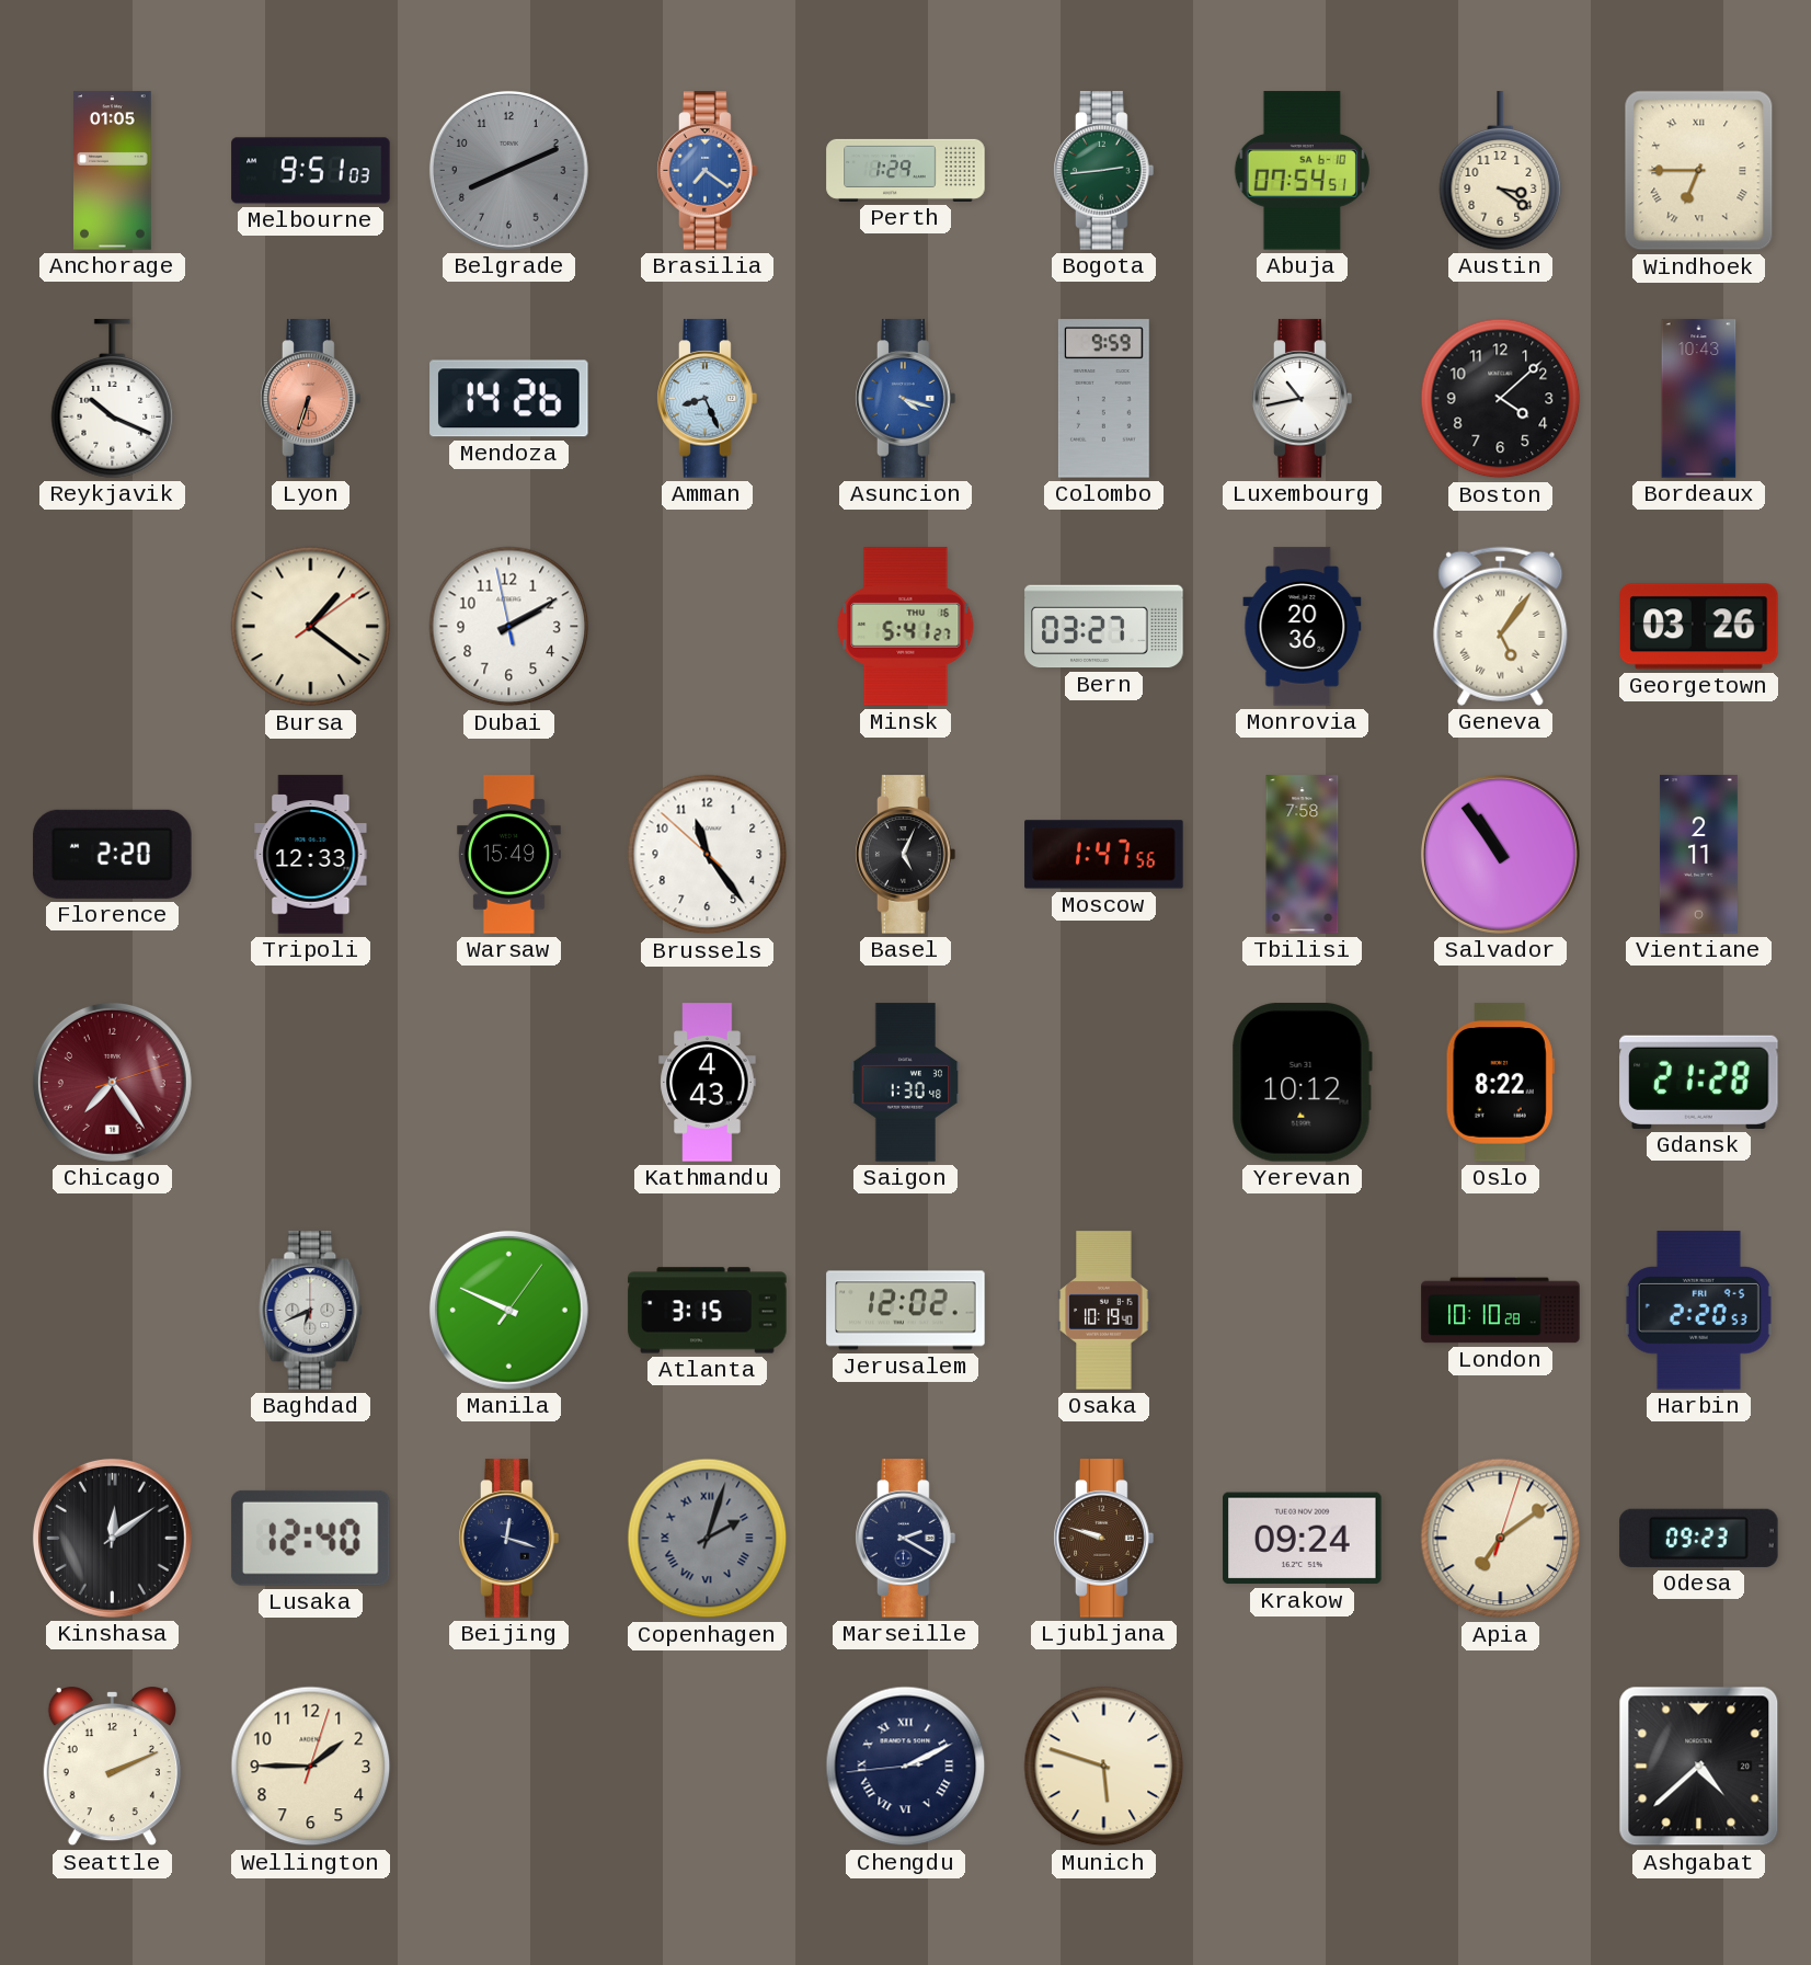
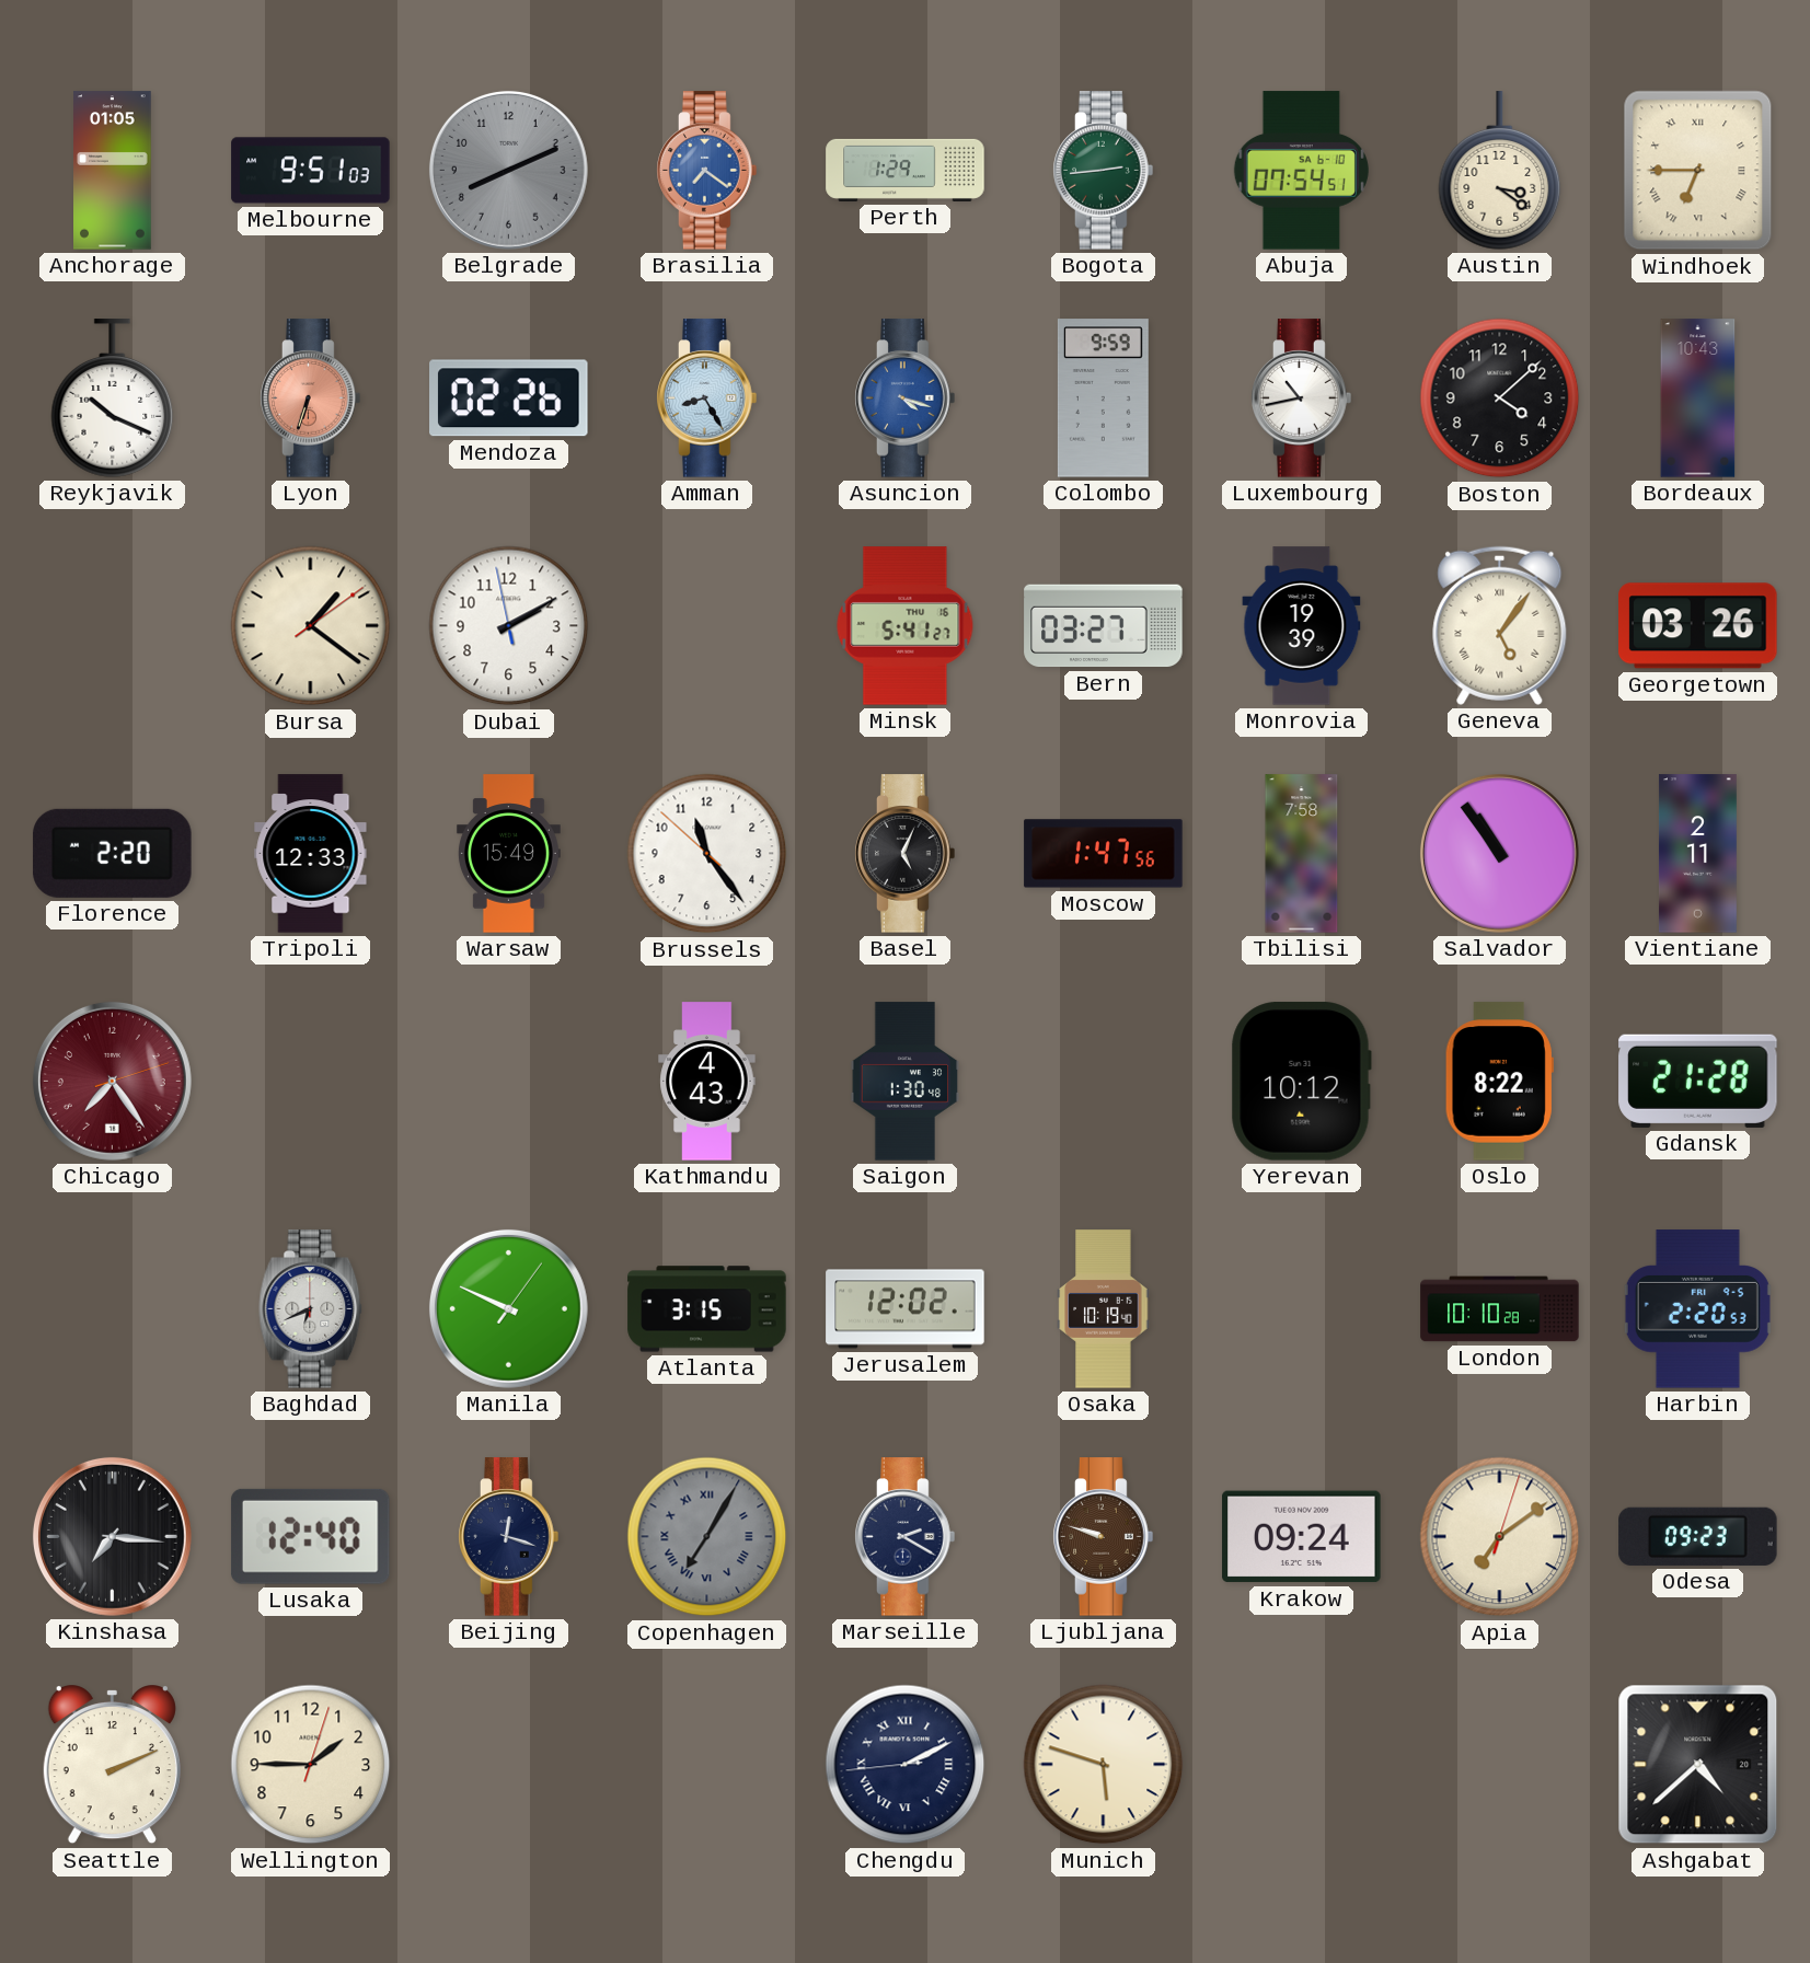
Mendoza: 14:26 -> 02:26 (509, 399)
Amman: 8:26 -> 8:25 (707, 399)
Monrovia: 20:36 -> 19:39 (1302, 626)
Kinshasa: 12:09 -> 7:16 (112, 1536)
Copenhagen: 2:03 -> 7:05 (707, 1537)
